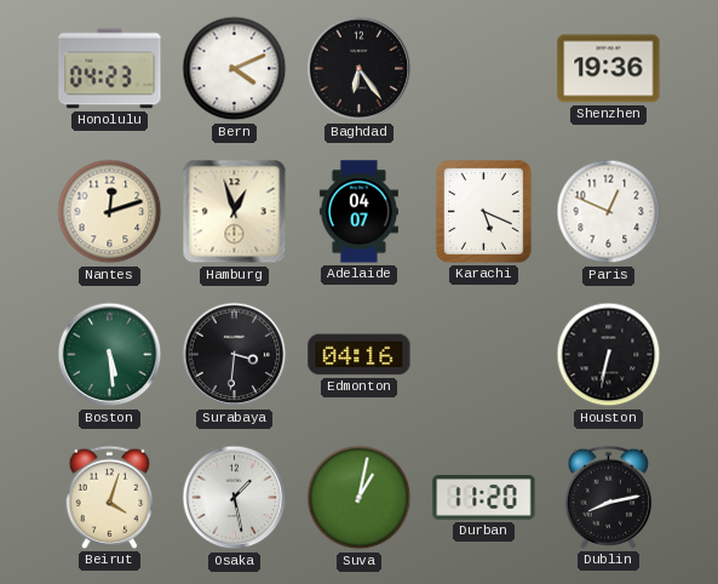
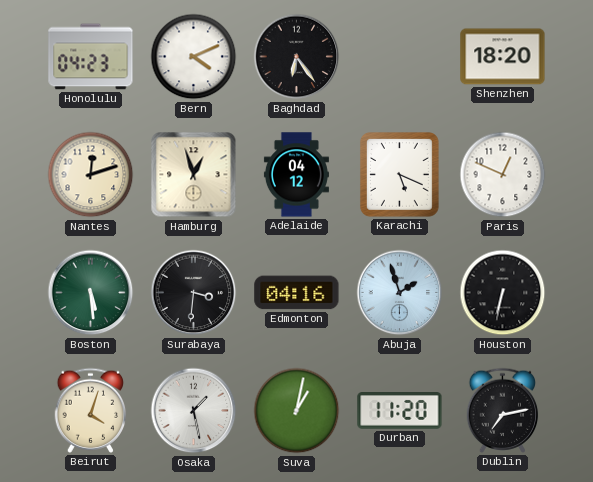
Shenzhen: 19:36 -> 18:20 (503, 57)
Adelaide: 04:07 -> 04:12 (296, 175)
Abuja: none -> 1:57 (400, 293)
Dublin: 8:13 -> 7:13 (503, 410)
